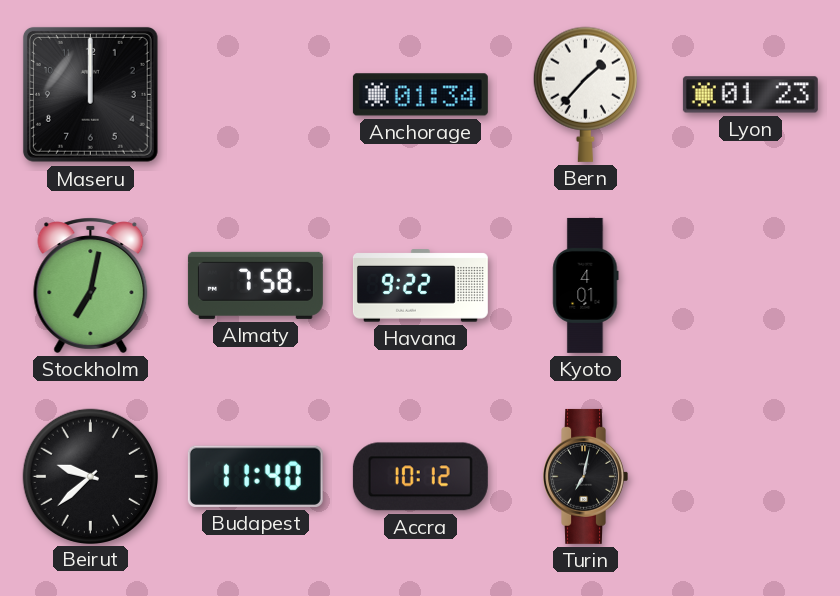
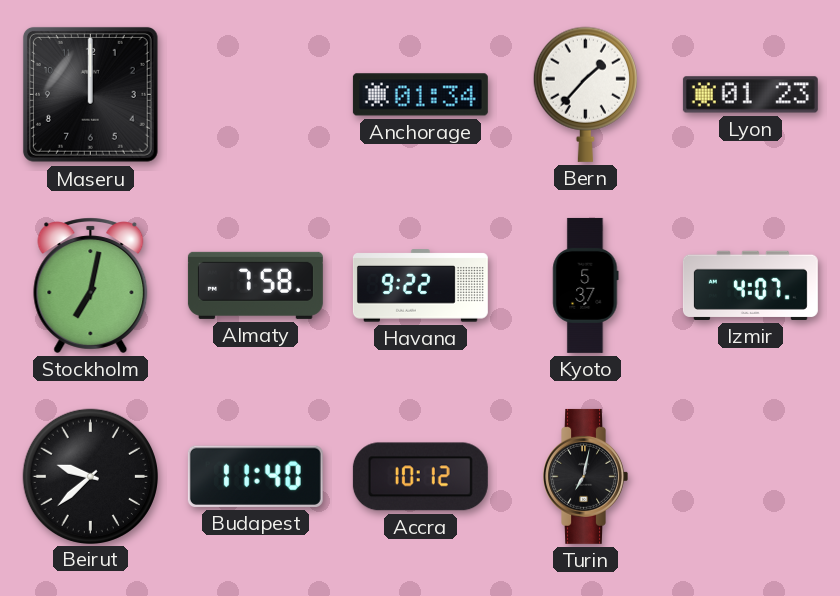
Kyoto: 4:01 -> 5:37 (586, 285)
Izmir: none -> 4:07 (750, 285)
